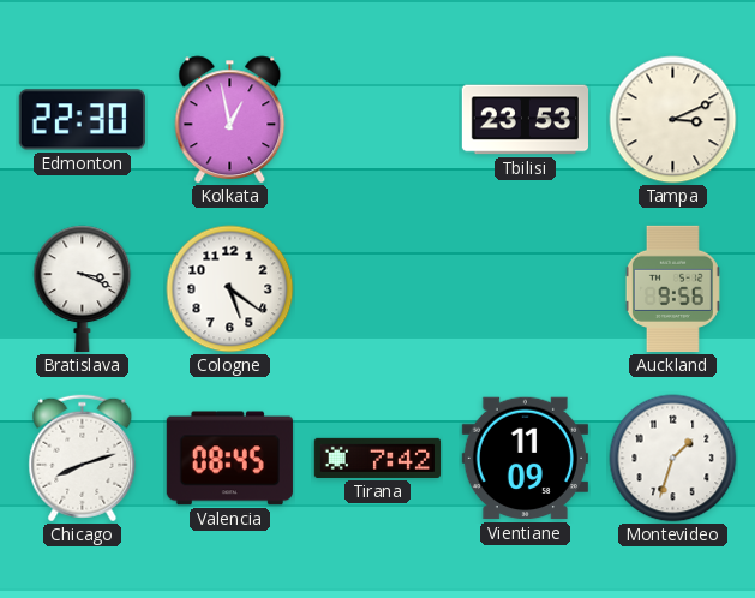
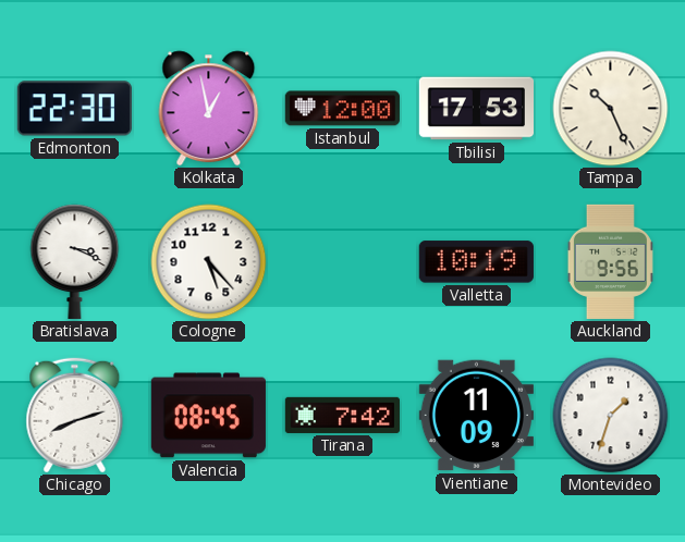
Istanbul: none -> 12:00 (342, 109)
Tbilisi: 23:53 -> 17:53 (476, 109)
Tampa: 3:11 -> 10:26 (611, 109)
Cologne: 5:21 -> 5:23 (209, 262)
Valletta: none -> 10:19 (476, 262)
